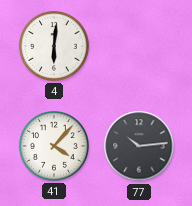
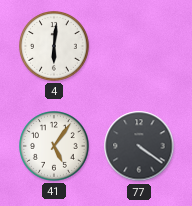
41: 4:07 -> 5:06 (55, 147)
77: 10:14 -> 4:21 (139, 146)
